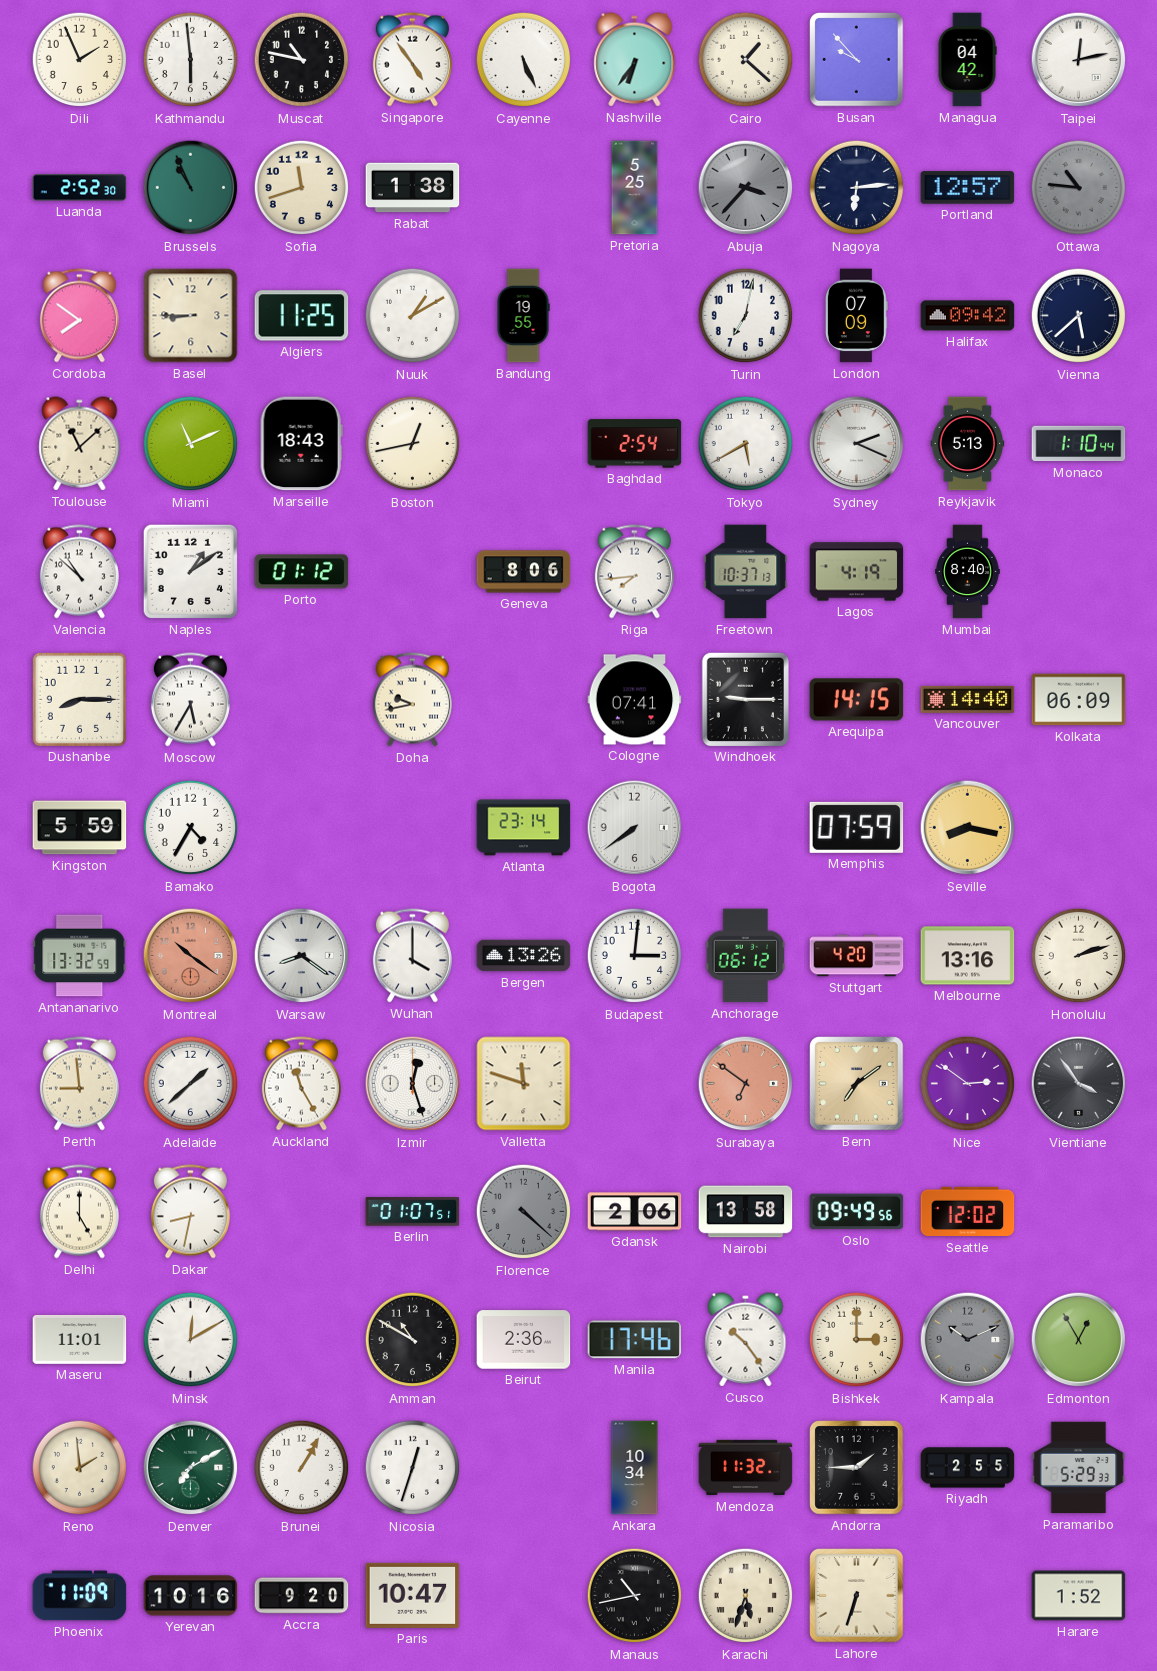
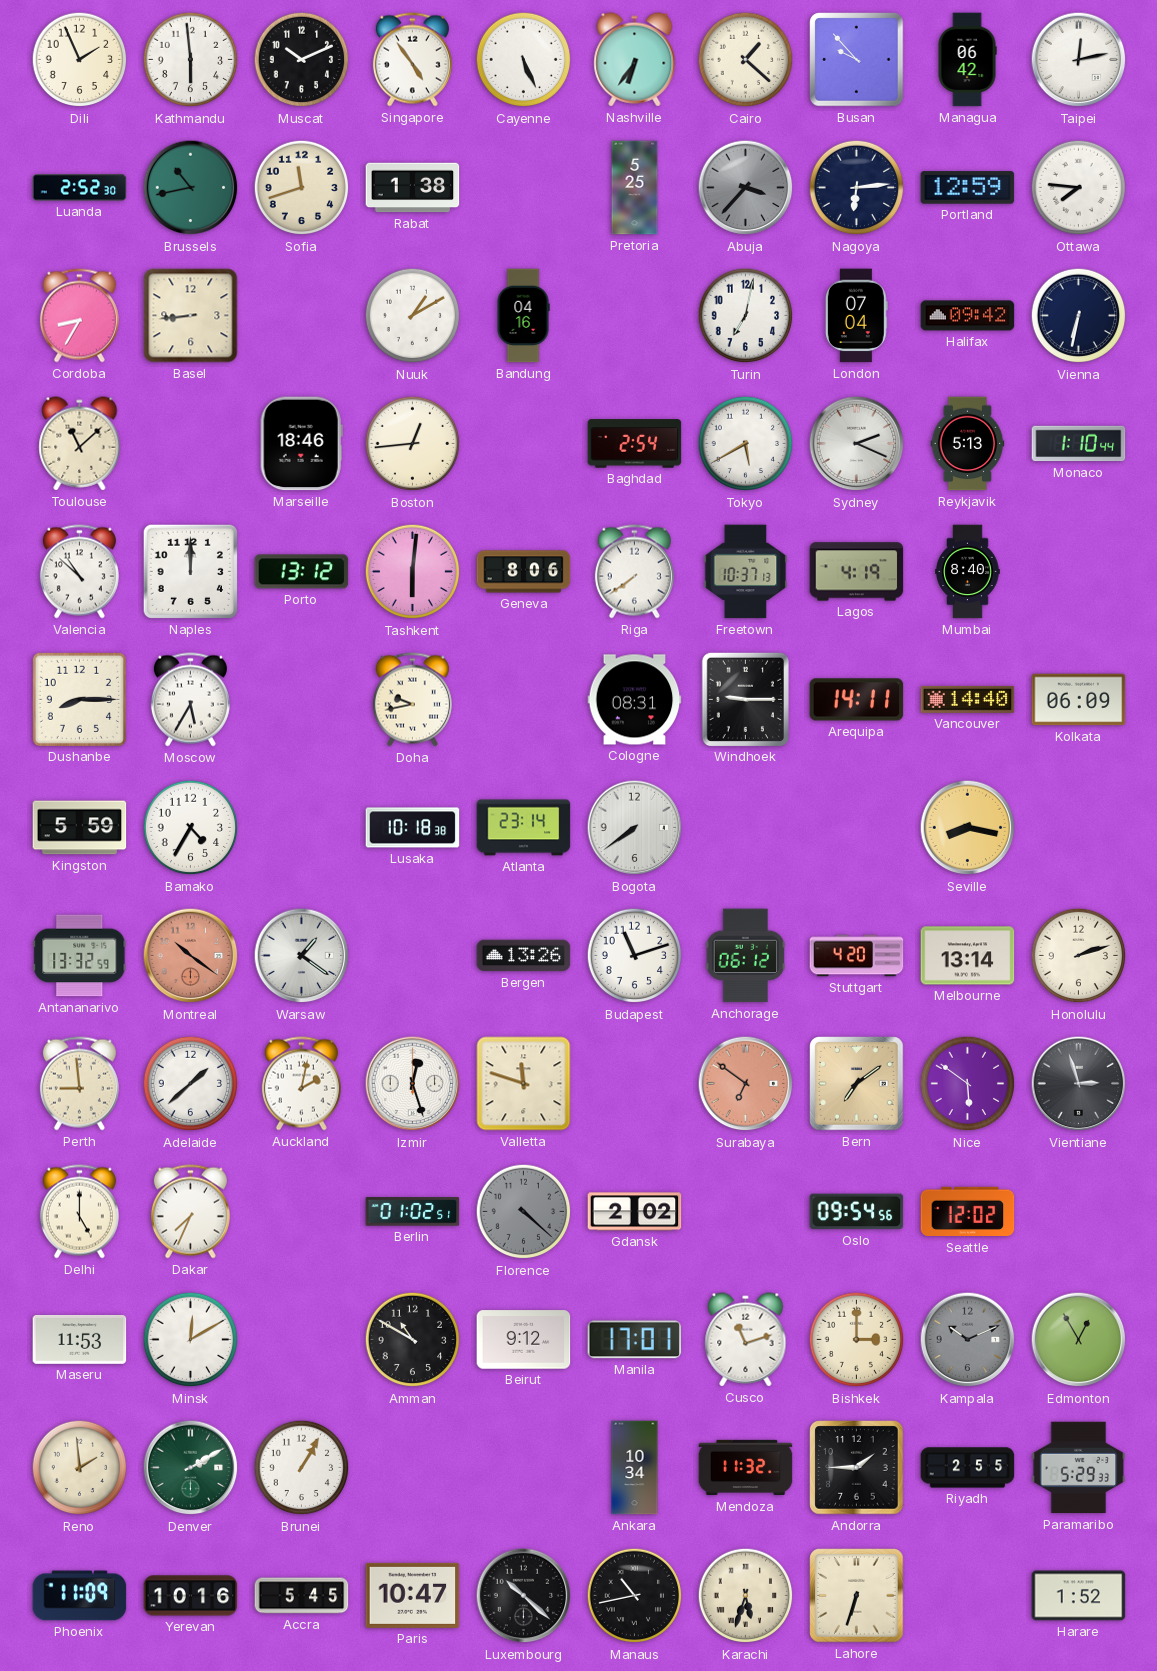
Muscat: 10:47 -> 10:11 (302, 60)
Managua: 04:42 -> 06:42 (967, 60)
Brussels: 10:56 -> 10:43 (191, 188)
Portland: 12:57 -> 12:59 (968, 188)
Ottawa: 10:46 -> 7:46 (1079, 188)
Ottawa dial: grey -> white (1079, 188)
Cordoba: 7:51 -> 8:35 (79, 316)
Basel: 8:45 -> 8:44 (191, 316)
Algiers: 11:25 -> none (302, 316)
Bandung: 19:55 -> 04:16 (523, 316)
London: 07:09 -> 07:04 (856, 316)
Vienna: 5:38 -> 6:32 (1079, 316)
Miami: 11:11 -> none (191, 444)
Marseille: 18:43 -> 18:46 (301, 444)
Boston: 12:43 -> 12:44 (413, 444)
Naples: 1:09 -> 12:00 (190, 571)
Porto: 01:12 -> 13:12 (302, 572)
Tashkent: none -> 6:01 (413, 572)
Riga: 7:44 -> 7:39 (634, 572)
Cologne: 07:41 -> 08:31 (635, 700)
Arequipa: 14:15 -> 14:11 (857, 700)
Lusaka: none -> 10:18 (413, 828)
Memphis: 07:59 -> none (857, 827)
Warsaw: 8:21 -> 1:21 (302, 956)
Wuhan: 4:00 -> none (412, 956)
Budapest: 3:01 -> 11:12 (635, 956)
Melbourne: 13:16 -> 13:14 (968, 956)
Auckland: 11:25 -> 2:02 (301, 1084)
Nice: 2:51 -> 5:51 (968, 1084)
Vientiane: 3:54 -> 2:57 (1079, 1084)
Dakar: 8:32 -> 7:34 (190, 1212)
Berlin: 01:07 -> 01:02 (413, 1212)
Gdansk: 2:06 -> 2:02 (635, 1212)
Nairobi: 13:58 -> none (746, 1212)
Oslo: 09:49 -> 09:54 (857, 1212)
Maseru: 11:01 -> 11:53 (80, 1339)
Beirut: 2:36 -> 9:12 (524, 1340)
Manila: 17:46 -> 17:01 (635, 1340)
Cusco: 10:24 -> 11:12 (746, 1340)
Denver: 7:10 -> 2:10 (191, 1468)
Nicosia: 12:33 -> none (413, 1468)
Accra: 9:20 -> 5:45 (302, 1596)
Luxembourg: none -> 10:22 (524, 1596)
